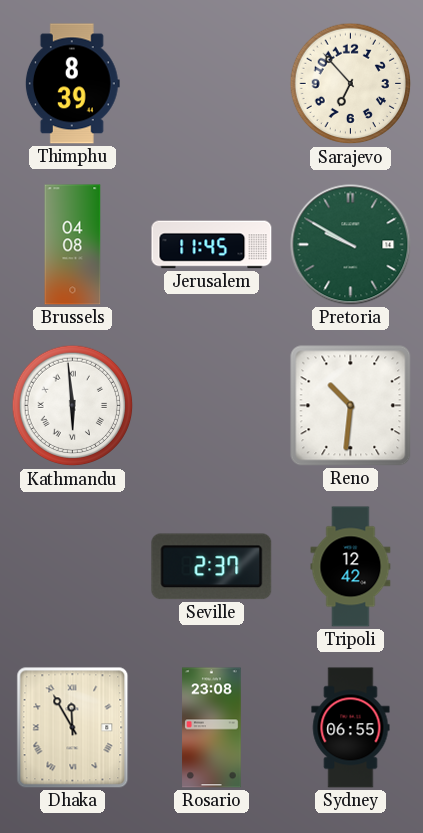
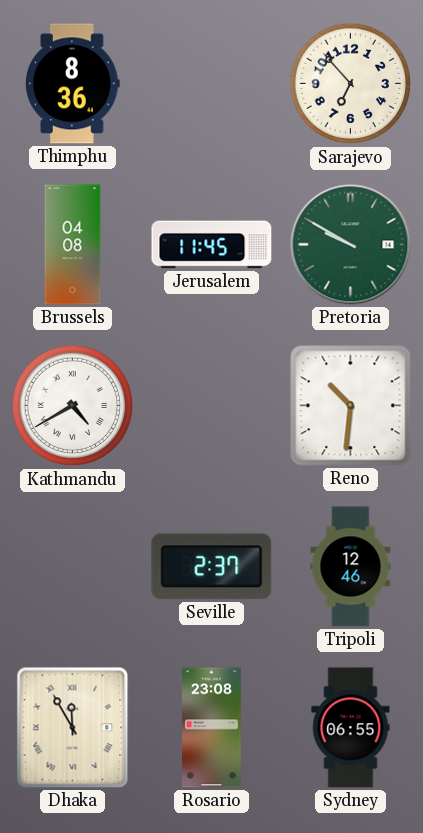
Thimphu: 8:39 -> 8:36 (72, 84)
Kathmandu: 5:59 -> 4:40 (73, 406)
Tripoli: 12:42 -> 12:46 (351, 567)
